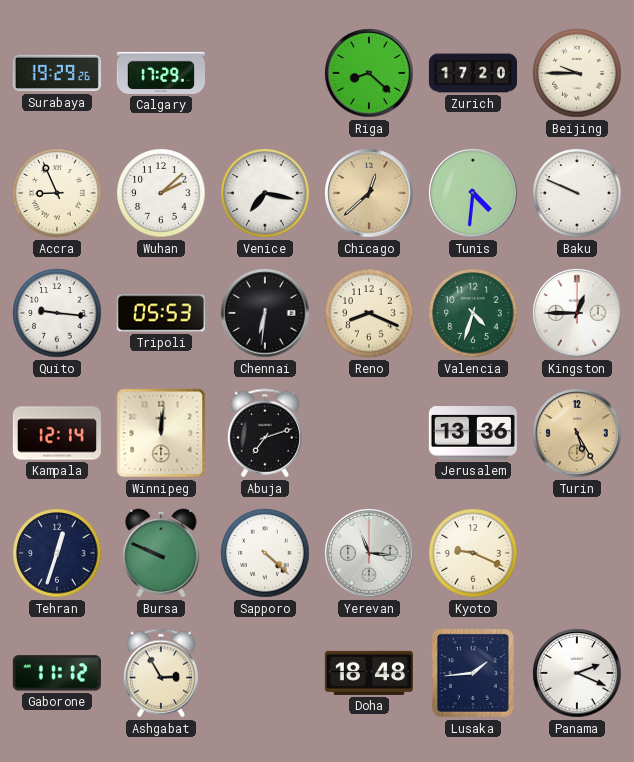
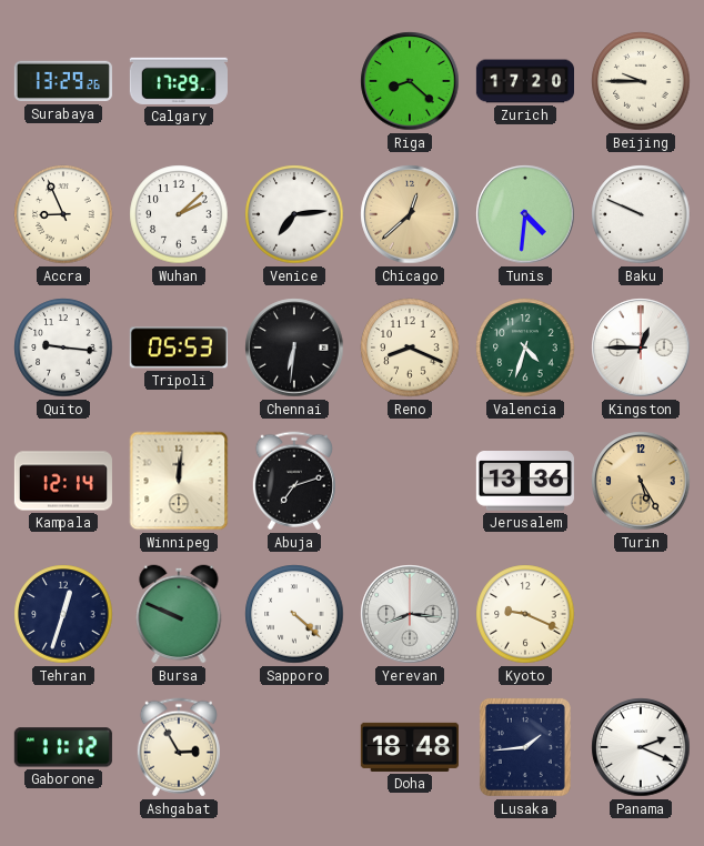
Surabaya: 19:29 -> 13:29 (63, 81)
Venice: 7:17 -> 7:14 (294, 214)
Yerevan: 11:16 -> 8:16 (410, 614)
